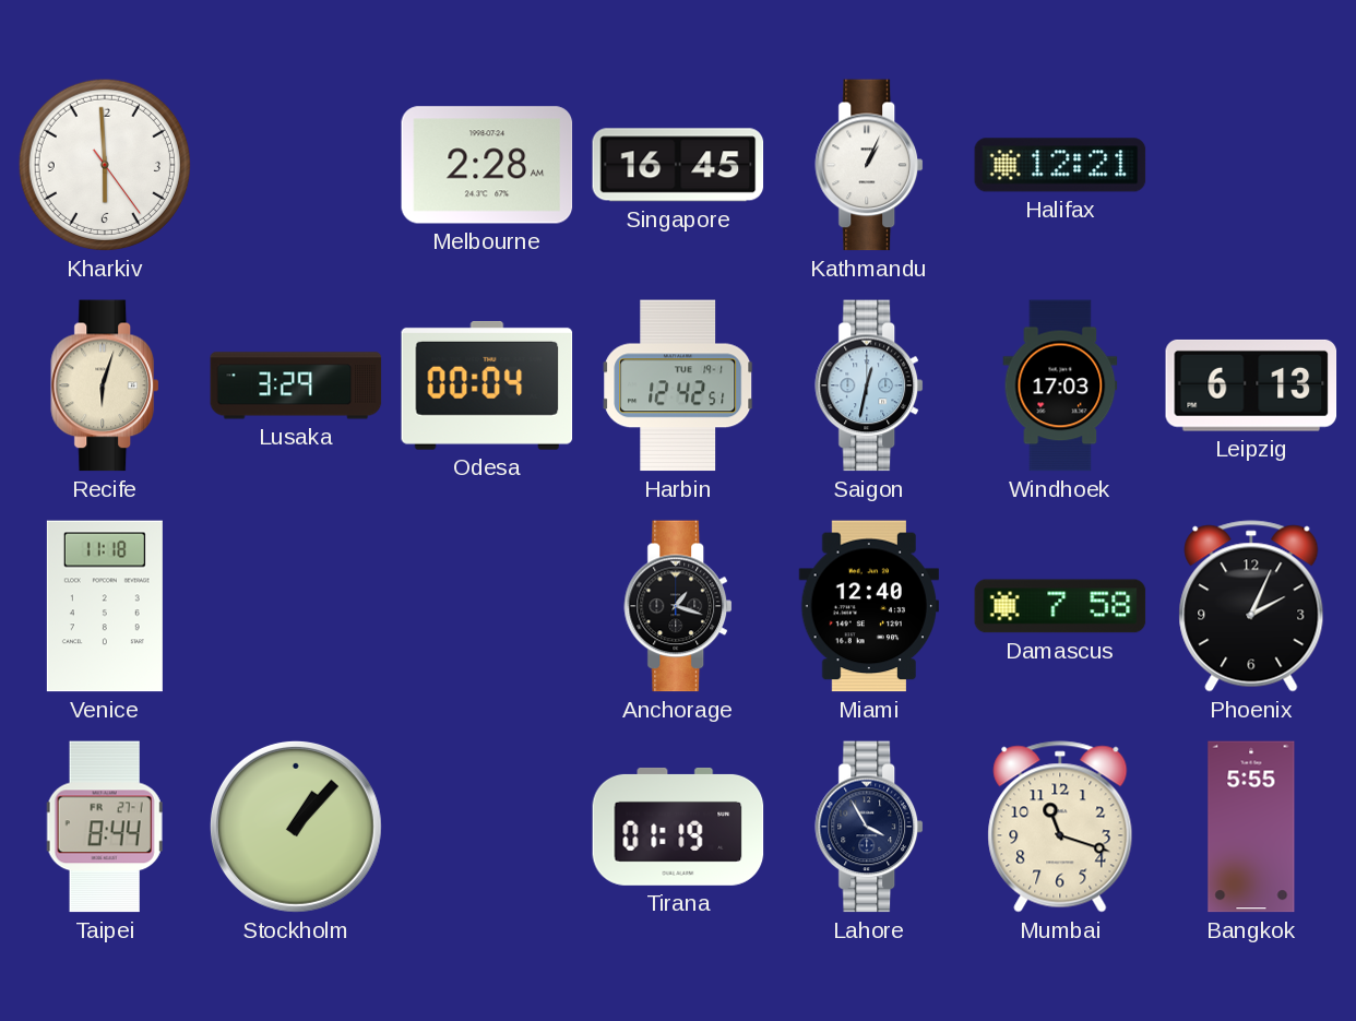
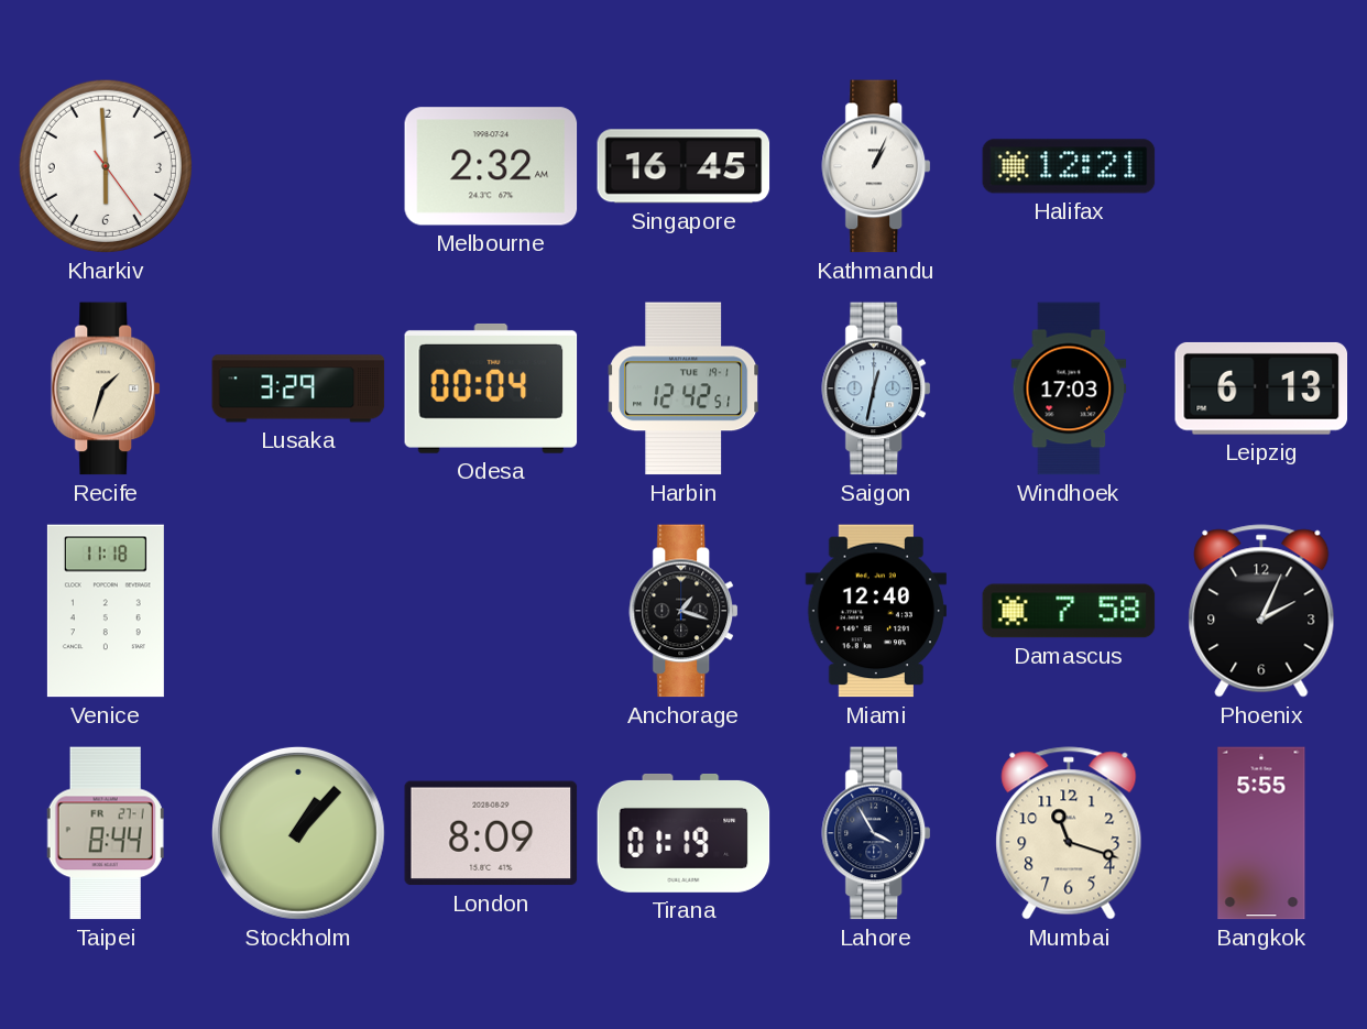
Melbourne: 2:28 -> 2:32 (491, 166)
Recife: 6:03 -> 1:33 (107, 388)
London: none -> 8:09 (491, 833)
